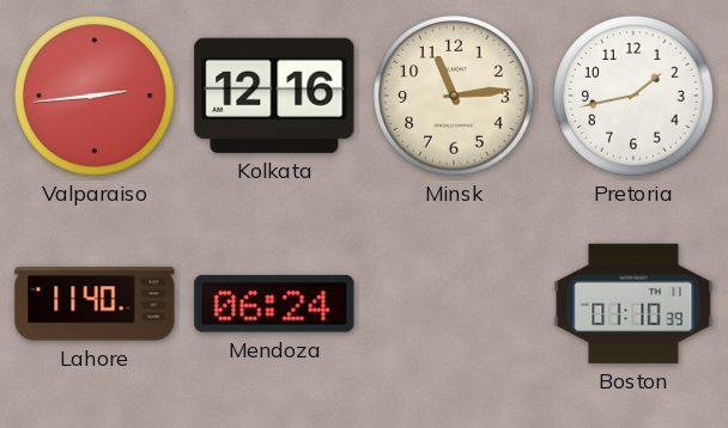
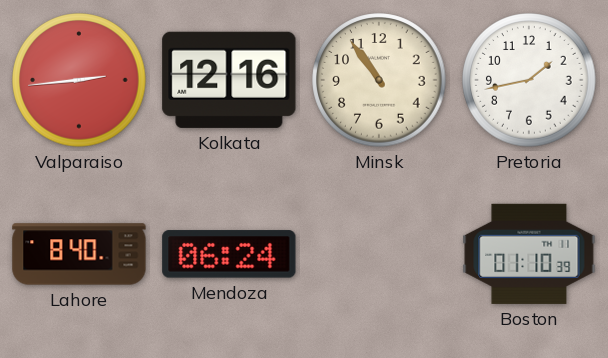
Minsk: 11:14 -> 10:54 (379, 80)
Lahore: 11:40 -> 8:40 (79, 254)
